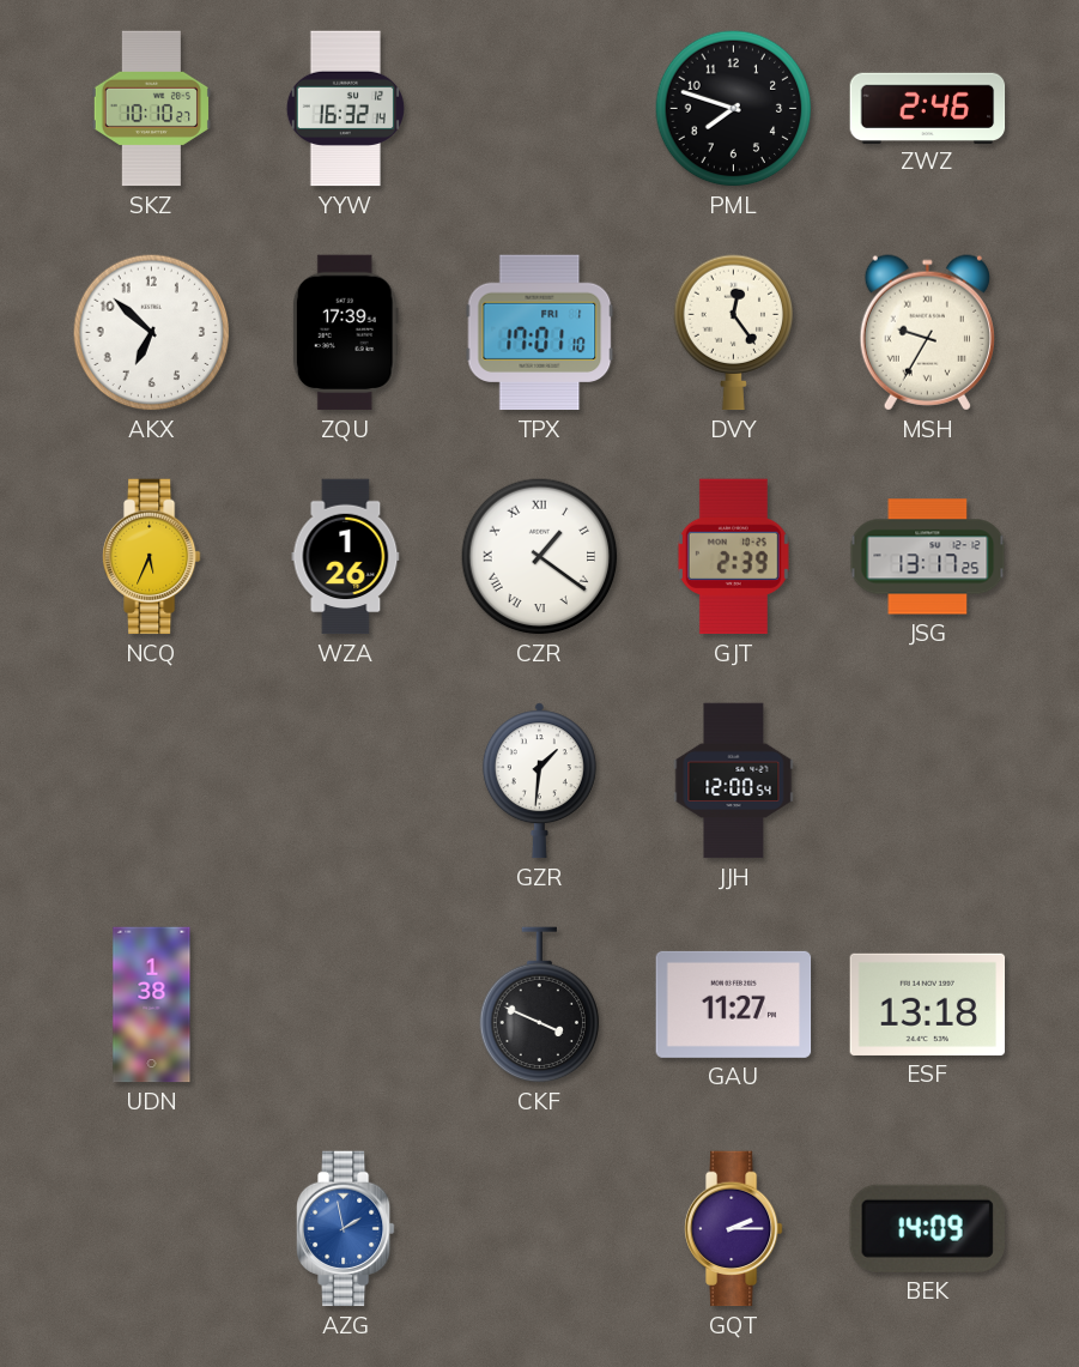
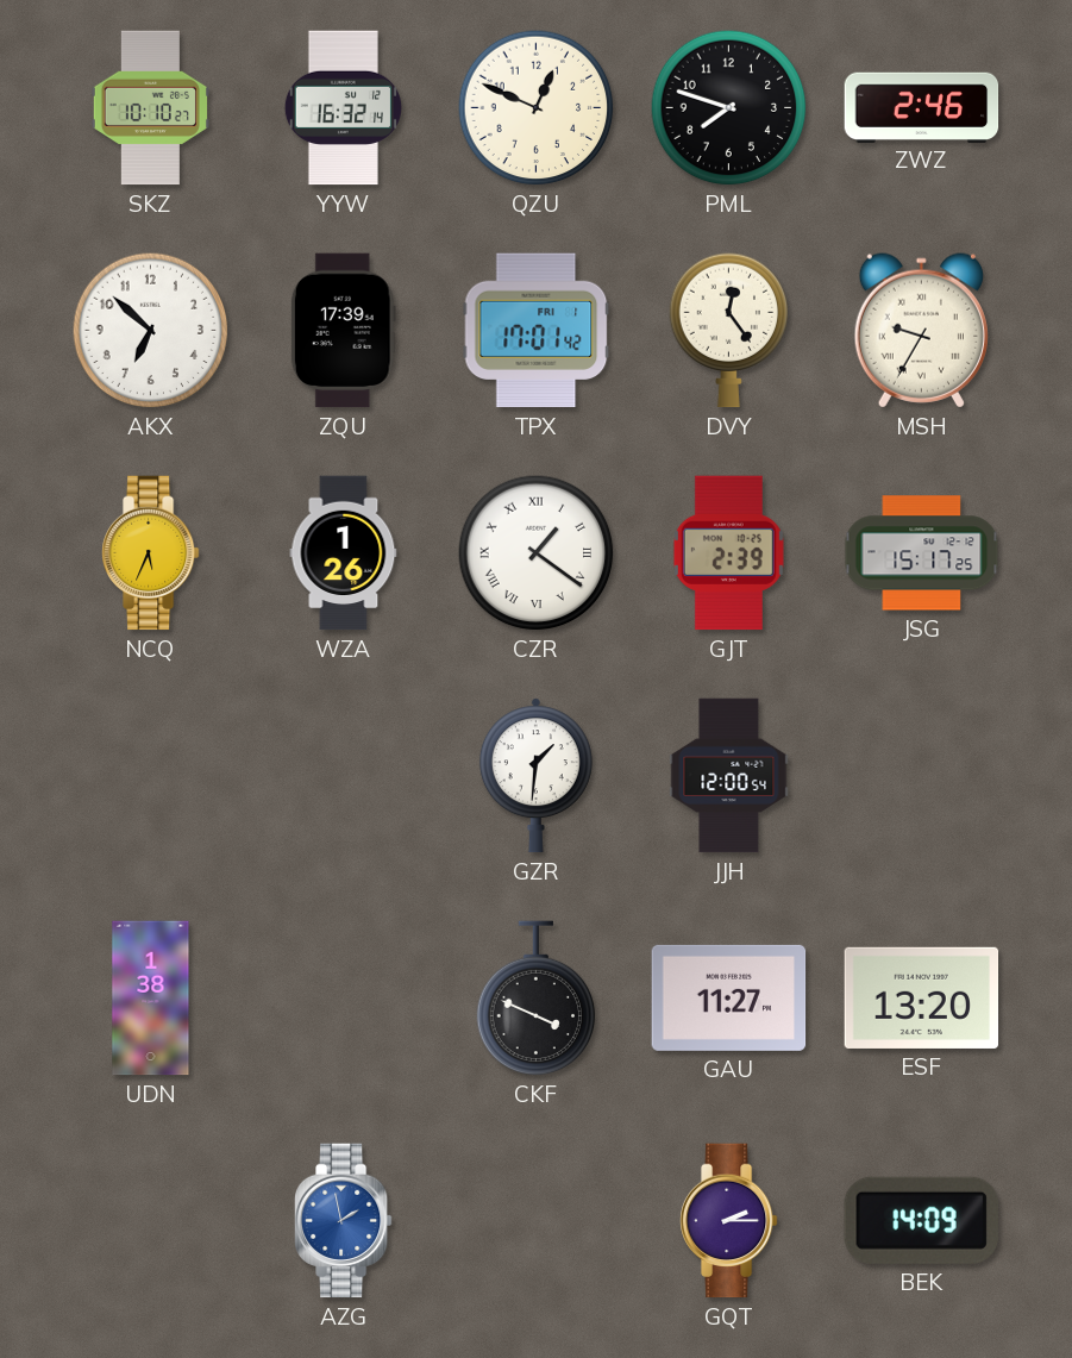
QZU: none -> 12:49 (537, 108)
TPX: 17:01:10 -> 17:01:42 (537, 331)
JSG: 13:17 -> 15:17 (922, 553)
ESF: 13:18 -> 13:20 (922, 997)
